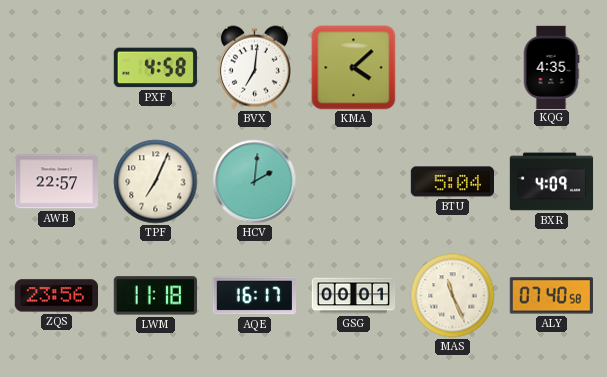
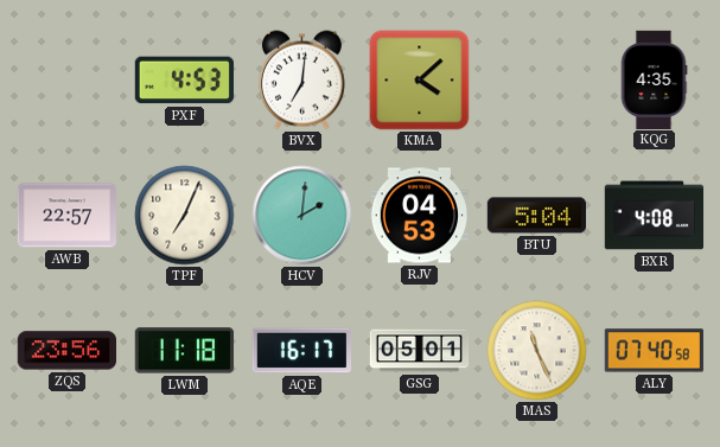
PXF: 4:58 -> 4:53 (184, 81)
RJV: none -> 04:53 (419, 216)
BXR: 4:09 -> 4:08 (655, 216)
GSG: 00:01 -> 05:01 (420, 351)
